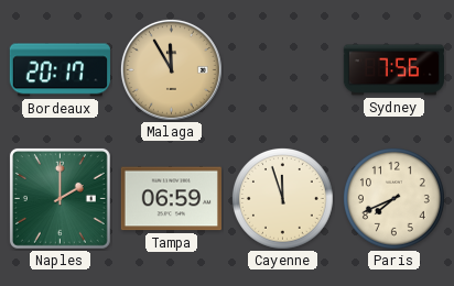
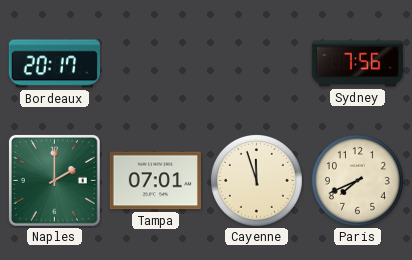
Malaga: 11:55 -> none (171, 69)
Tampa: 06:59 -> 07:01 (155, 181)
